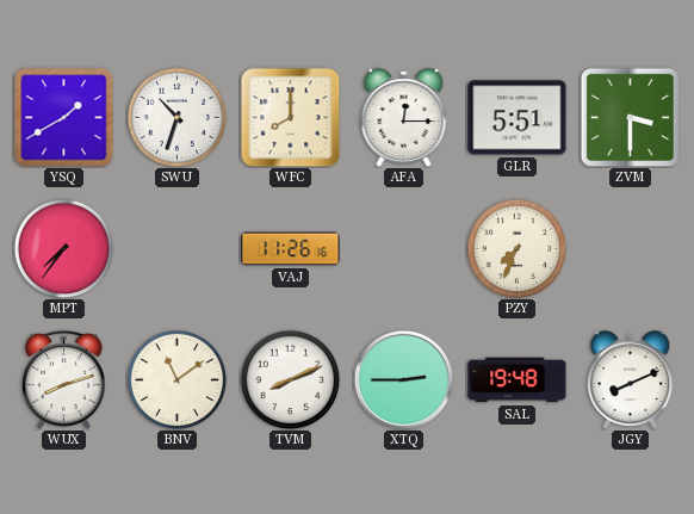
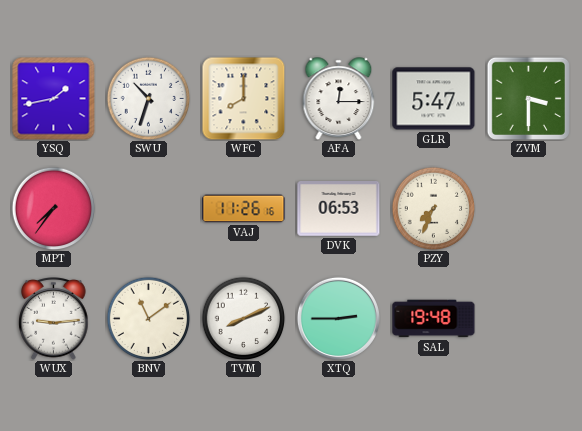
YSQ: 1:40 -> 1:43 (54, 99)
GLR: 5:51 -> 5:47 (434, 99)
DVK: none -> 06:53 (339, 209)
WUX: 8:12 -> 9:14 (54, 319)
JGY: 8:11 -> none (631, 380)
